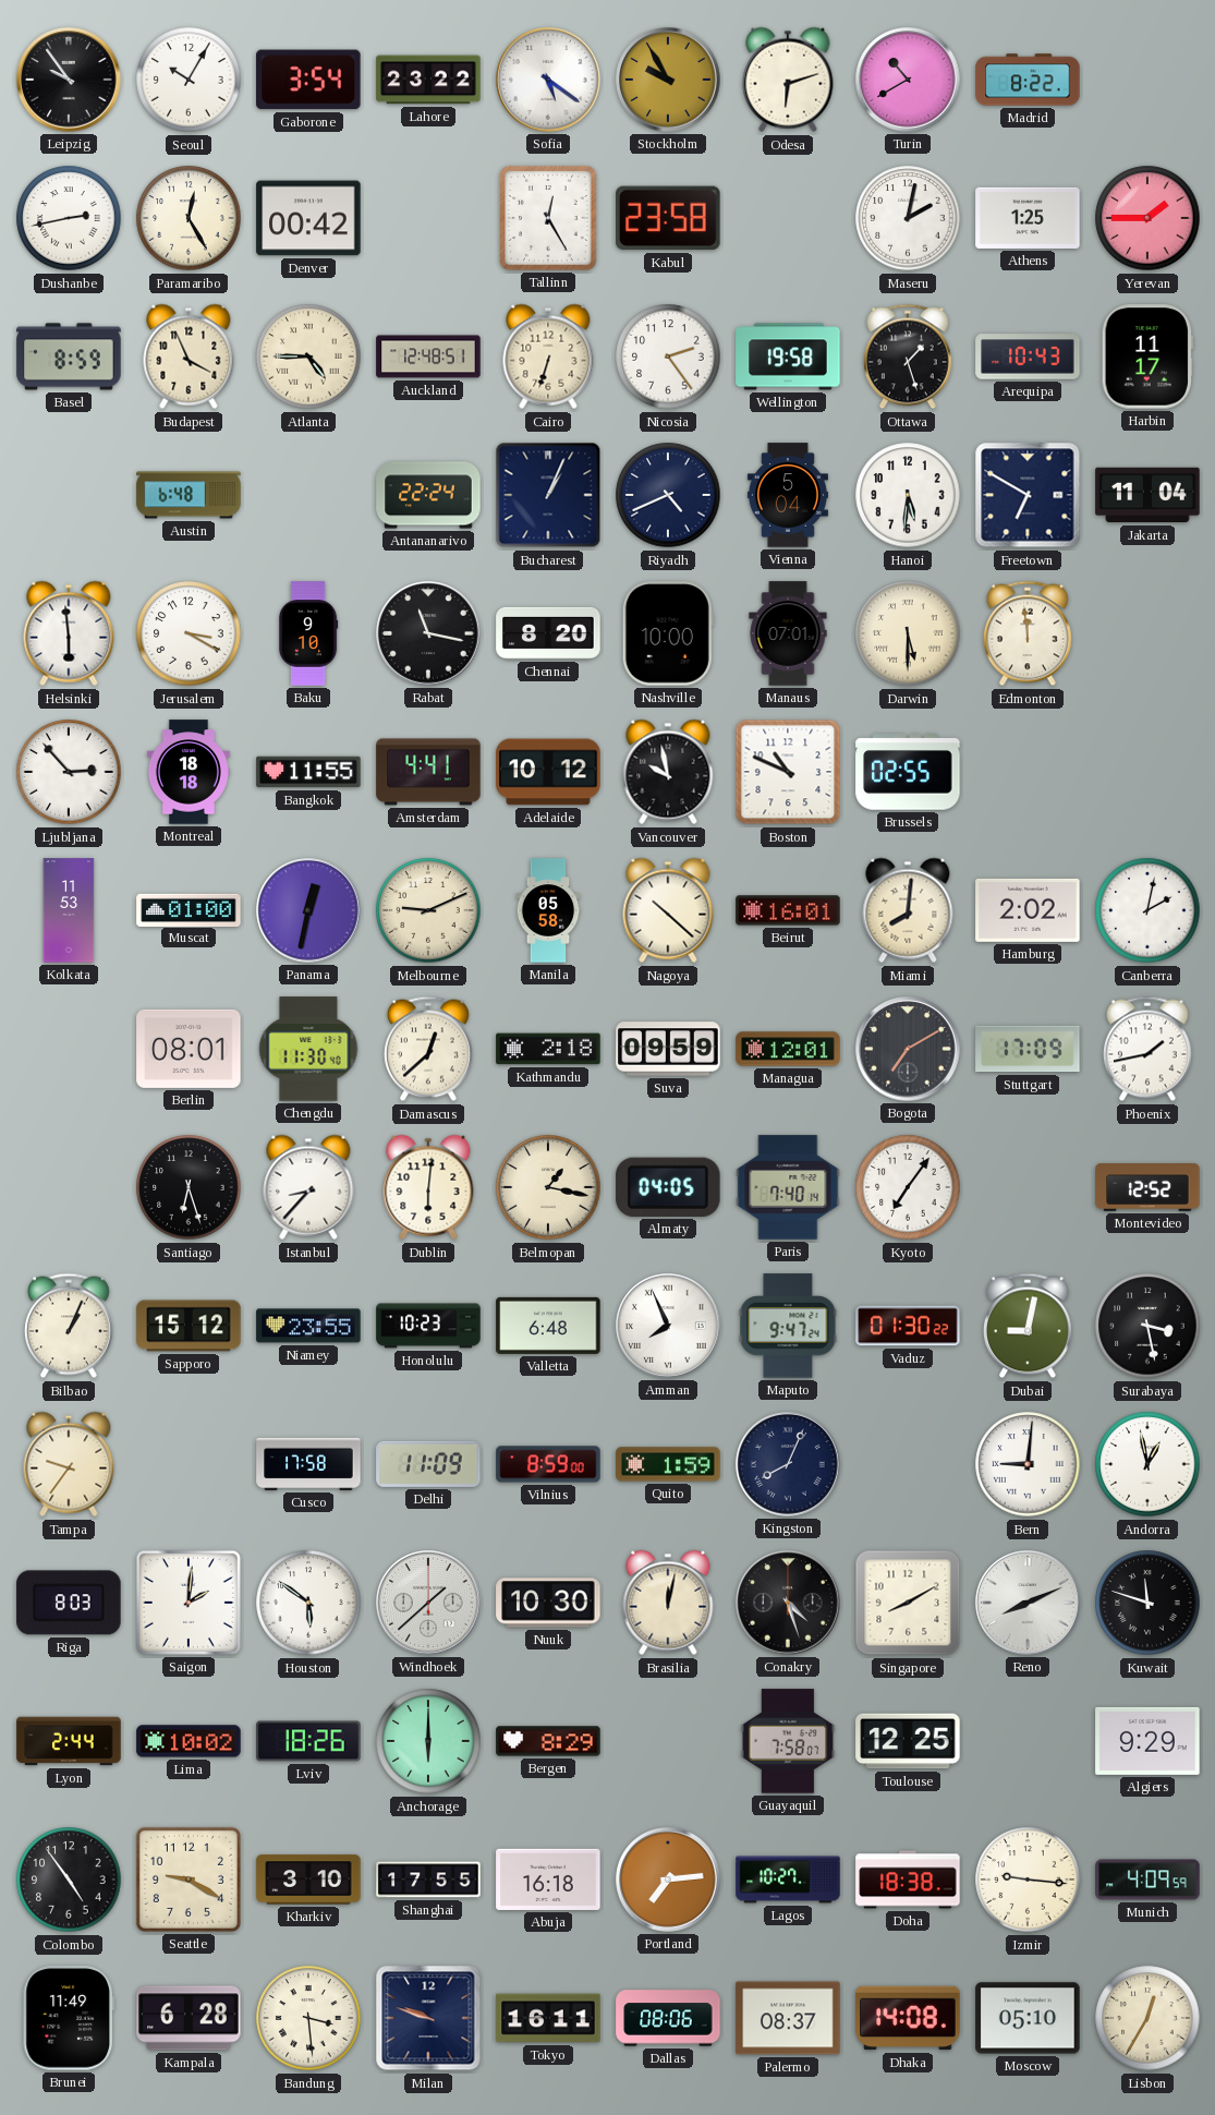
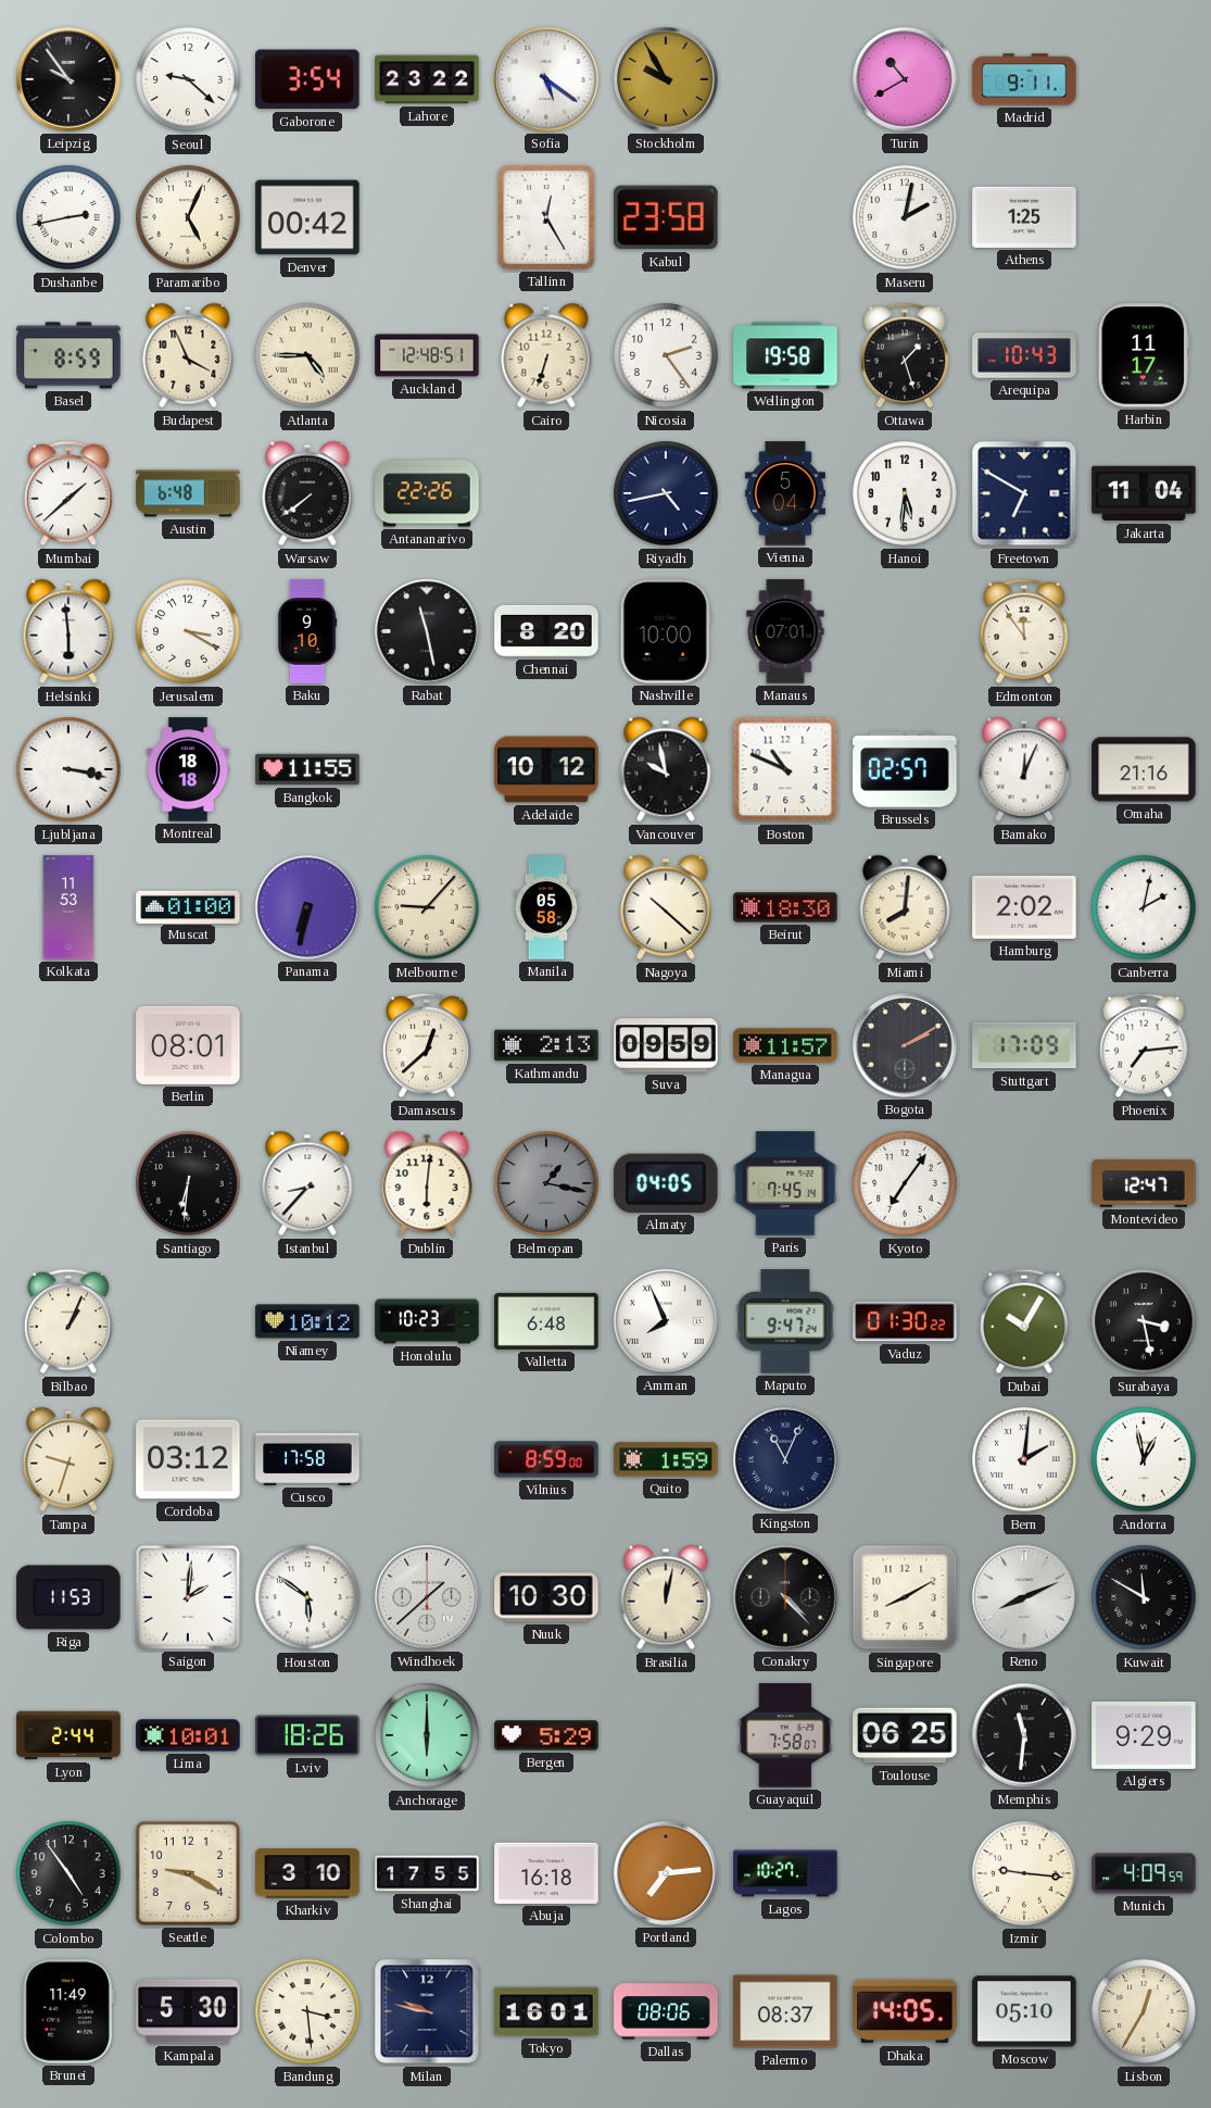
Seoul: 10:05 -> 9:22 (188, 79)
Odesa: 6:12 -> none (788, 80)
Madrid: 8:22 -> 9:11 (1024, 79)
Paramaribo: 12:25 -> 5:04 (188, 217)
Yerevan: 1:45 -> none (1147, 218)
Mumbai: none -> 1:38 (68, 493)
Warsaw: none -> 7:39 (307, 493)
Antananarivo: 22:24 -> 22:26 (427, 493)
Bucharest: 1:04 -> none (548, 495)
Riyadh: 4:41 -> 4:43 (666, 493)
Rabat: 11:17 -> 11:28 (427, 631)
Darwin: 5:30 -> none (908, 633)
Edmonton: 11:59 -> 11:54 (1024, 631)
Ljubljana: 2:53 -> 3:17 (68, 769)
Amsterdam: 4:41 -> none (428, 772)
Brussels: 02:55 -> 02:57 (905, 769)
Bamako: none -> 12:04 (1024, 769)
Omaha: none -> 21:16 (1144, 769)
Panama: 12:32 -> 6:32 (307, 907)
Melbourne: 9:11 -> 9:07 (427, 907)
Beirut: 16:01 -> 18:30 (785, 907)
Chengdu: 11:30 -> none (308, 1049)
Kathmandu: 2:18 -> 2:13 (546, 1045)
Managua: 12:01 -> 11:57 (785, 1045)
Bogota: 7:10 -> 2:10 (905, 1045)
Phoenix: 1:43 -> 7:14 (1144, 1045)
Santiago: 6:27 -> 6:31 (188, 1183)
Belmopan dial: cream -> grey (546, 1183)
Paris: 7:40 -> 7:45 (785, 1183)
Montevideo: 12:52 -> 12:47 (1144, 1183)
Sapporo: 15:12 -> none (189, 1326)
Niamey: 23:55 -> 10:12 (307, 1321)
Dubai: 9:02 -> 10:05 (1024, 1321)
Tampa: 9:36 -> 9:33 (68, 1459)
Cordoba: none -> 03:12 (188, 1459)
Delhi: 11:09 -> none (428, 1464)
Kingston: 8:04 -> 11:04 (785, 1459)
Bern: 9:01 -> 2:01 (1024, 1459)
Riga: 8:03 -> 11:53 (68, 1597)
Conakry: 4:27 -> 4:23 (785, 1597)
Kuwait: 11:48 -> 11:50 (1144, 1597)
Lima: 10:02 -> 10:01 (188, 1735)
Bergen: 8:29 -> 5:29 (546, 1735)
Toulouse: 12:25 -> 06:25 (905, 1735)
Memphis: none -> 11:31 (1024, 1735)
Doha: 18:38 -> none (908, 1880)
Kampala: 6:28 -> 5:30 (188, 2011)
Milan: 9:48 -> 9:47 (427, 2011)
Tokyo: 16:11 -> 16:01 (546, 2011)
Dhaka: 14:08 -> 14:05 (905, 2011)
